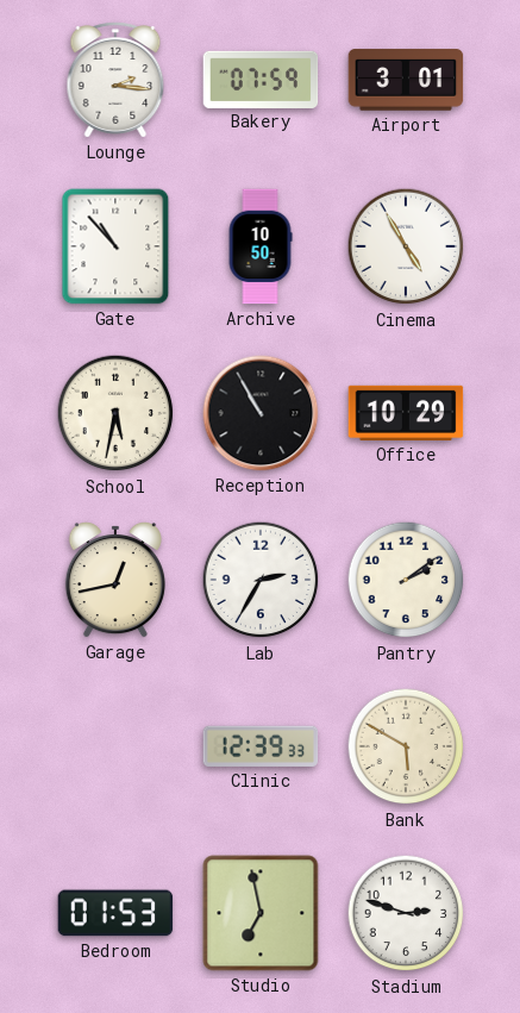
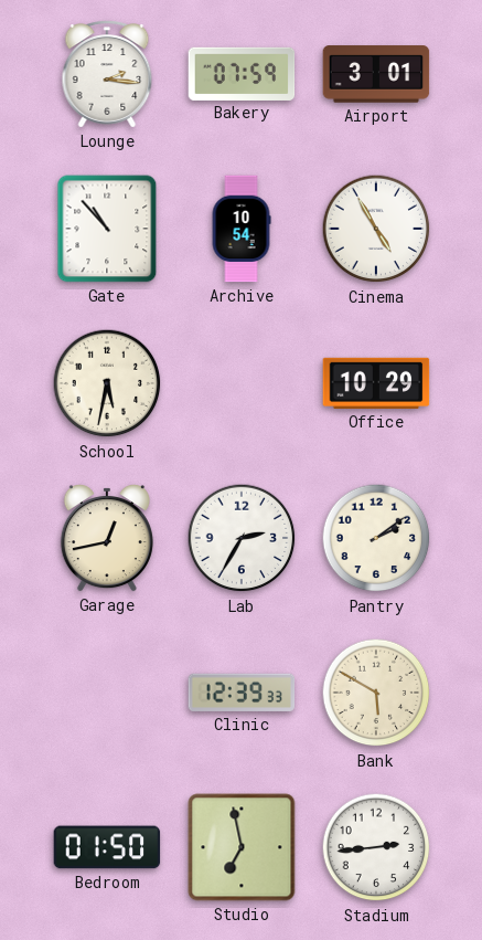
Archive: 10:50 -> 10:54 (242, 229)
Reception: 10:55 -> none (261, 413)
Bedroom: 01:53 -> 01:50 (107, 847)
Stadium: 2:48 -> 2:44 (376, 847)
